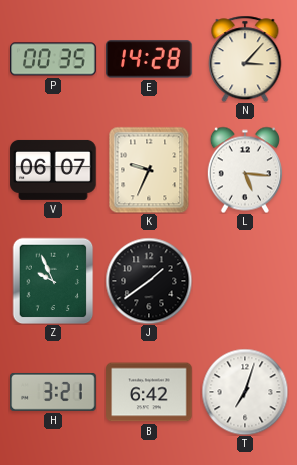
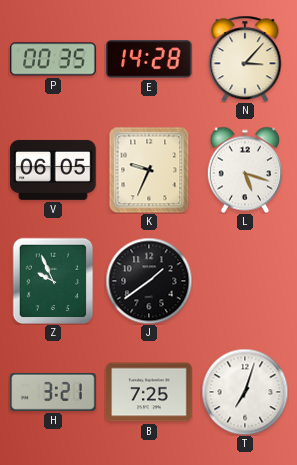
V: 06:07 -> 06:05 (53, 170)
L: 5:16 -> 5:18 (245, 170)
B: 6:42 -> 7:25 (149, 392)
